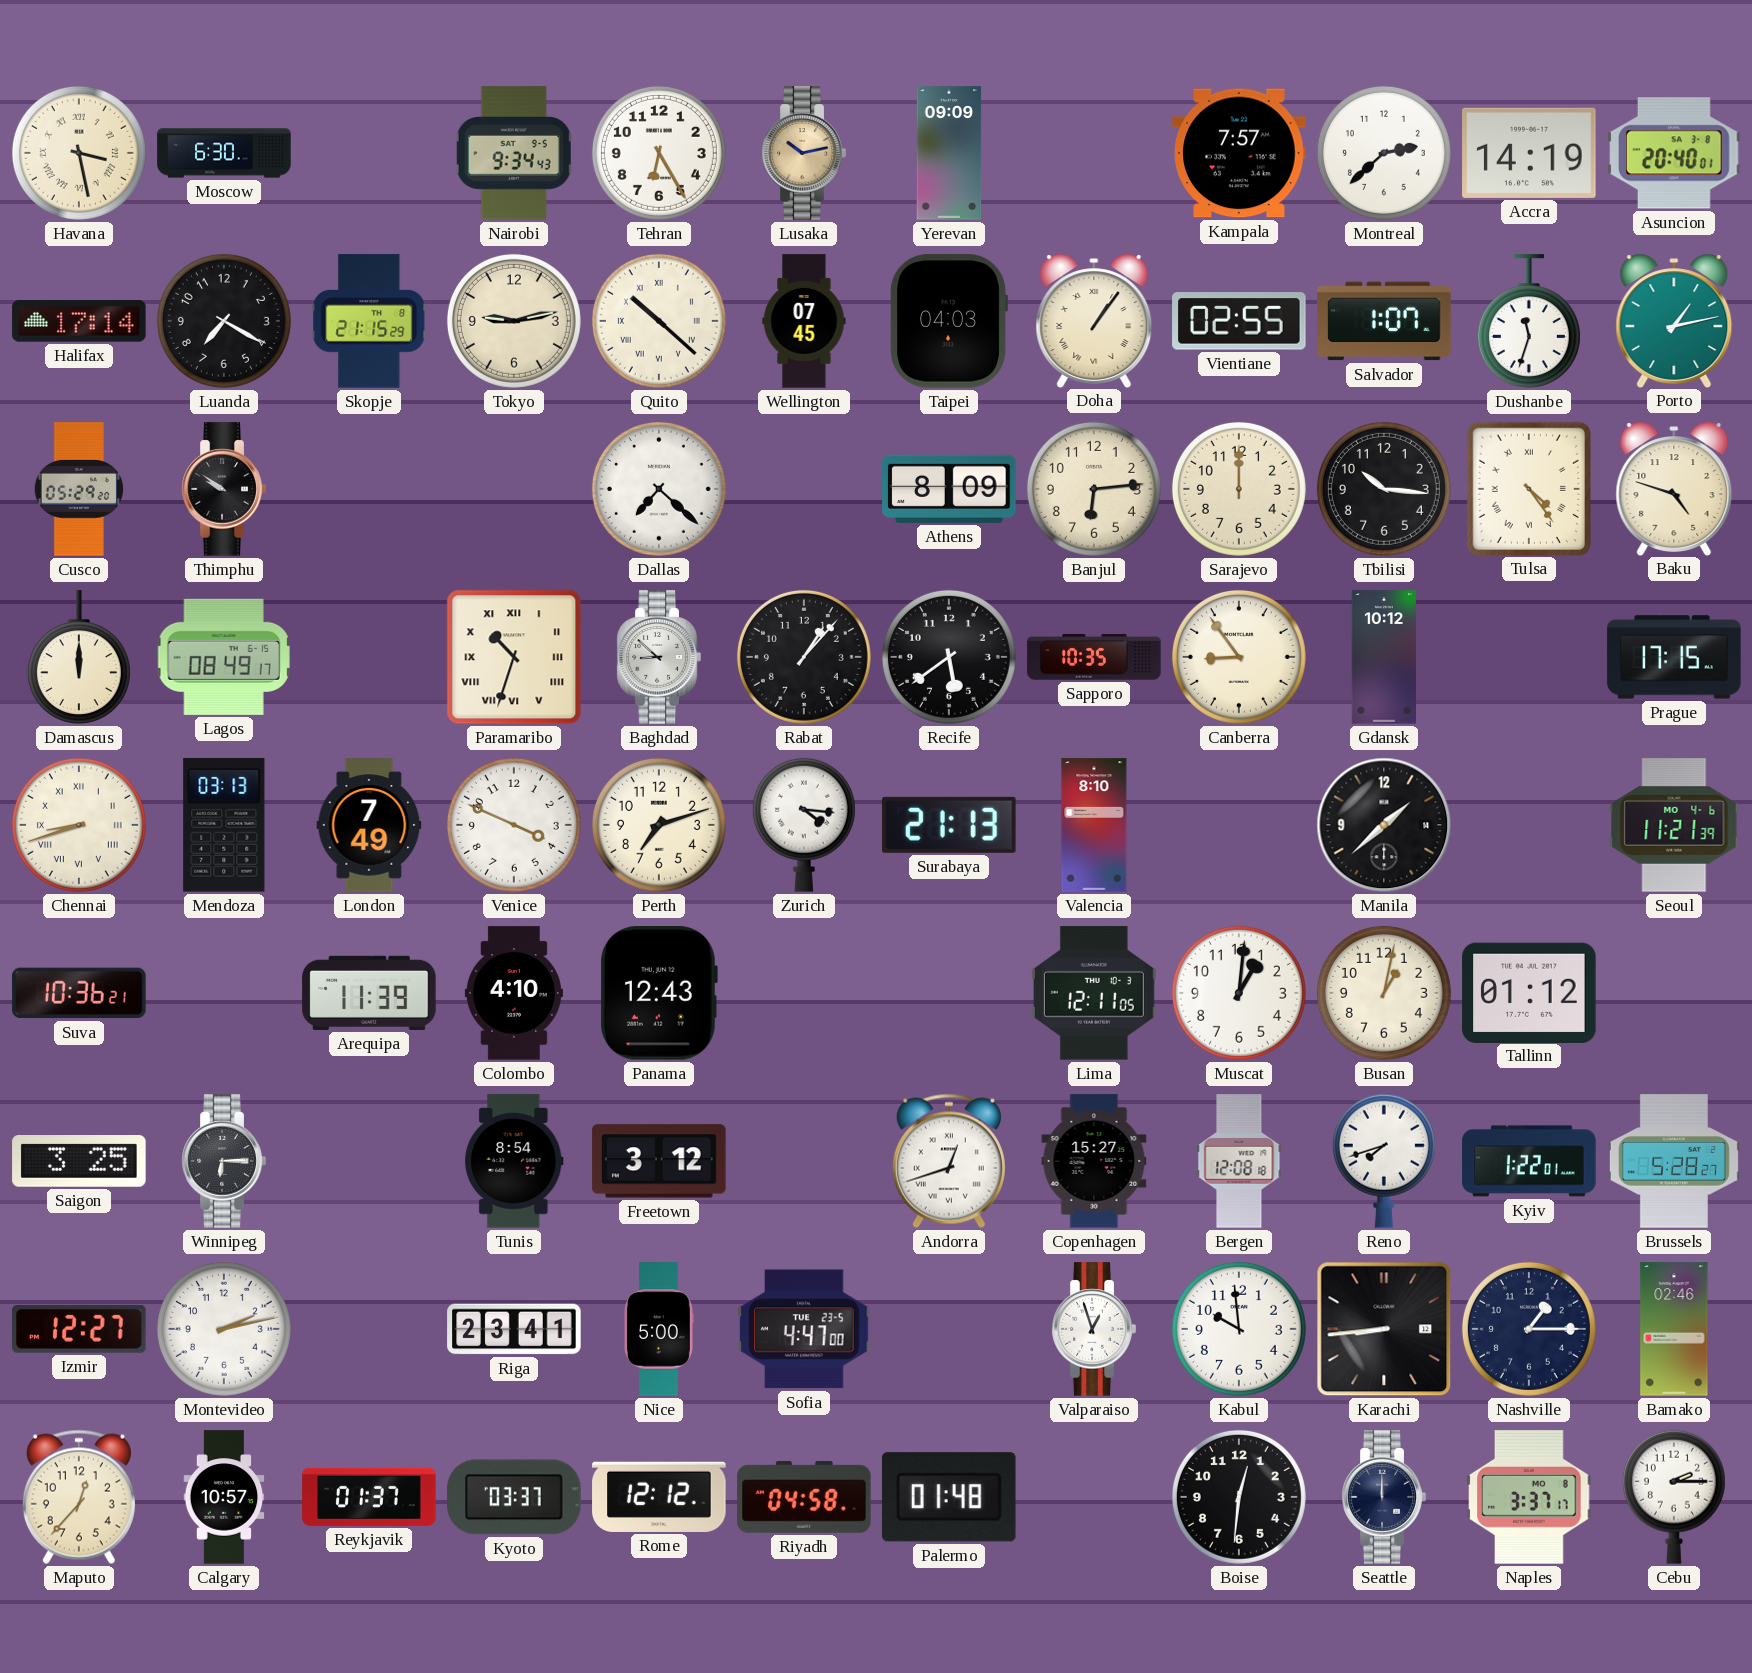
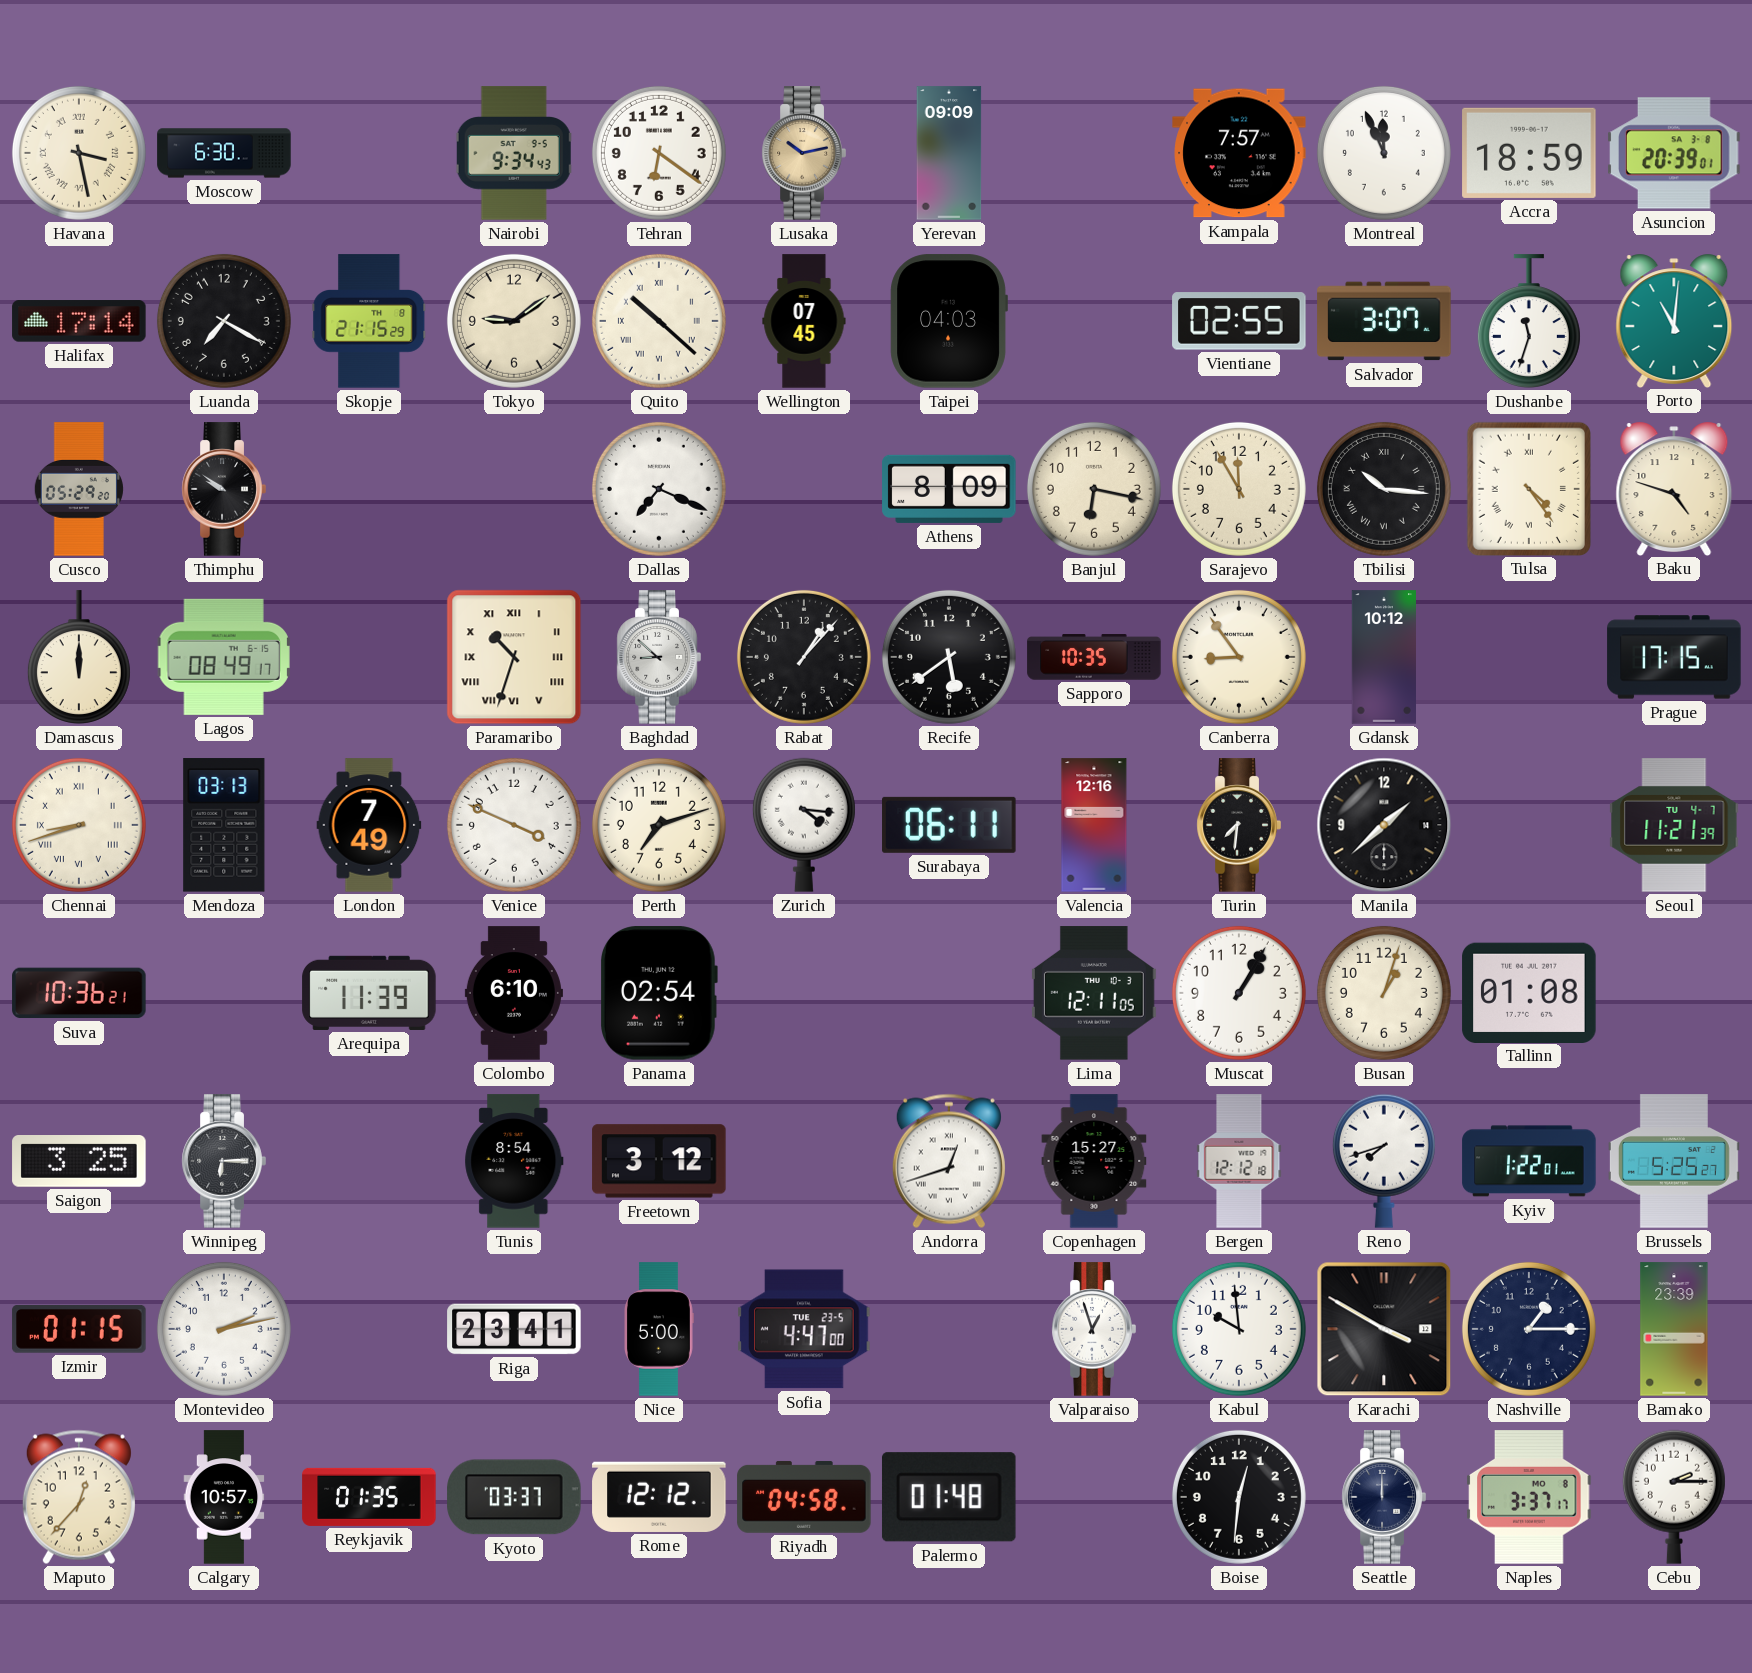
Tehran: 6:25 -> 6:21 (659, 153)
Montreal: 2:38 -> 11:56 (1384, 153)
Accra: 14:19 -> 18:59 (1529, 153)
Asuncion: 20:40 -> 20:39 (1674, 153)
Tokyo: 9:13 -> 9:09 (514, 321)
Doha: 1:06 -> none (1094, 320)
Salvador: 1:07 -> 3:07 (1384, 321)
Porto: 1:13 -> 11:01 (1674, 320)
Dallas: 7:22 -> 7:19 (659, 489)
Banjul: 6:14 -> 6:17 (1094, 489)
Sarajevo: 12:00 -> 11:55 (1239, 489)
Tbilisi numerals: Arabic -> Roman (1384, 489)
Surabaya: 21:13 -> 06:11 (949, 825)
Valencia: 8:10 -> 12:16 (1094, 825)
Turin: none -> 7:31 (1239, 825)
Seoul date: MO 4-6 -> TU 4-7 (1674, 825)
Colombo: 4:10 -> 6:10 (514, 993)
Panama: 12:43 -> 02:54 (659, 993)
Muscat: 1:01 -> 1:05 (1239, 993)
Busan: 1:02 -> 1:03 (1384, 993)
Tallinn: 01:12 -> 01:08 (1529, 992)
Bergen: 12:08 -> 12:12 (1239, 1161)
Brussels: 5:28 -> 5:25 (1674, 1161)
Izmir: 12:27 -> 01:15 (79, 1330)
Karachi: 8:44 -> 3:50 (1384, 1329)
Bamako: 02:46 -> 23:39 (1674, 1329)
Reykjavik: 01:37 -> 01:35 (369, 1497)
